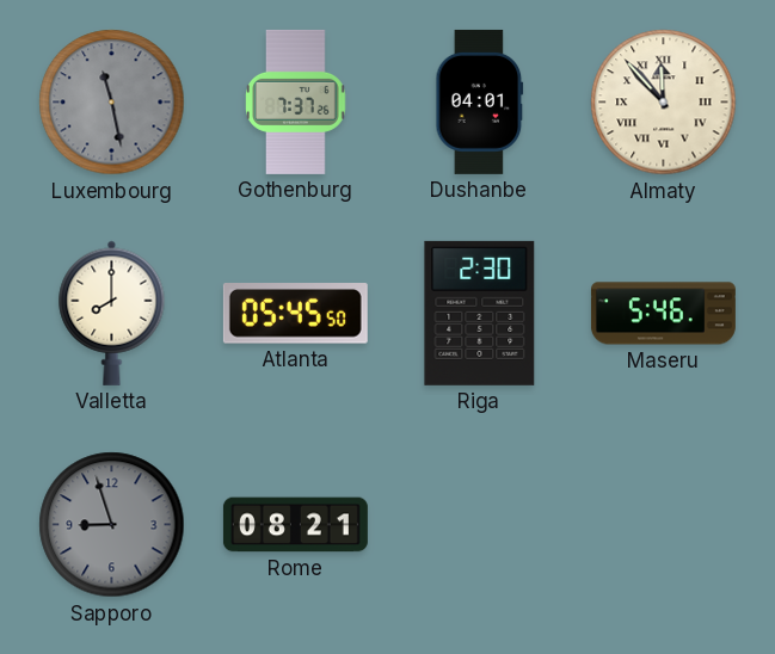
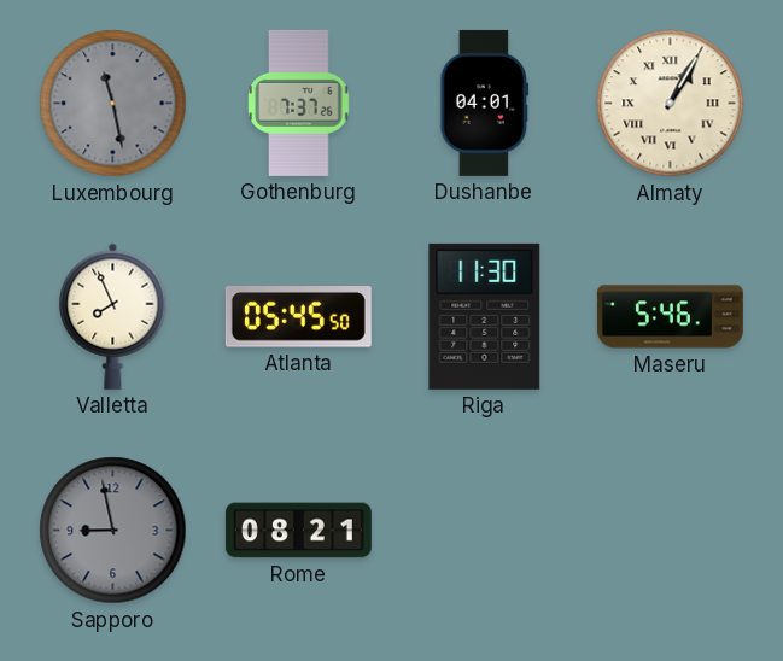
Almaty: 11:53 -> 1:05 (671, 104)
Valletta: 8:00 -> 7:56 (113, 316)
Riga: 2:30 -> 11:30 (485, 316)
Sapporo: 8:57 -> 8:58 (113, 531)
